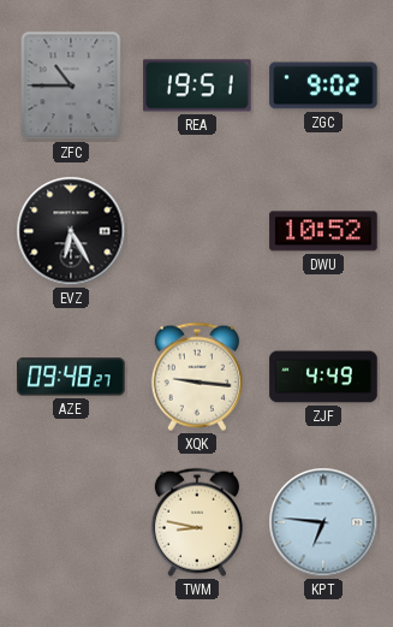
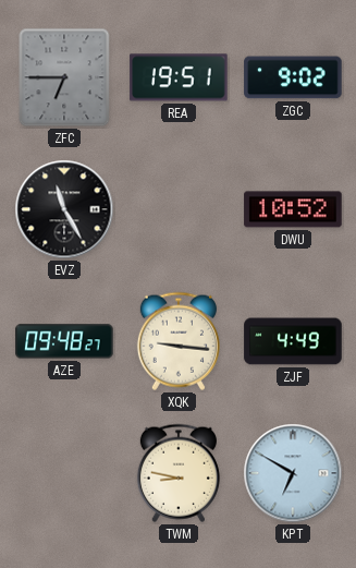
ZFC: 10:45 -> 6:45 (64, 77)
EVZ: 6:25 -> 11:25 (64, 209)
KPT: 6:46 -> 6:50 (293, 473)
